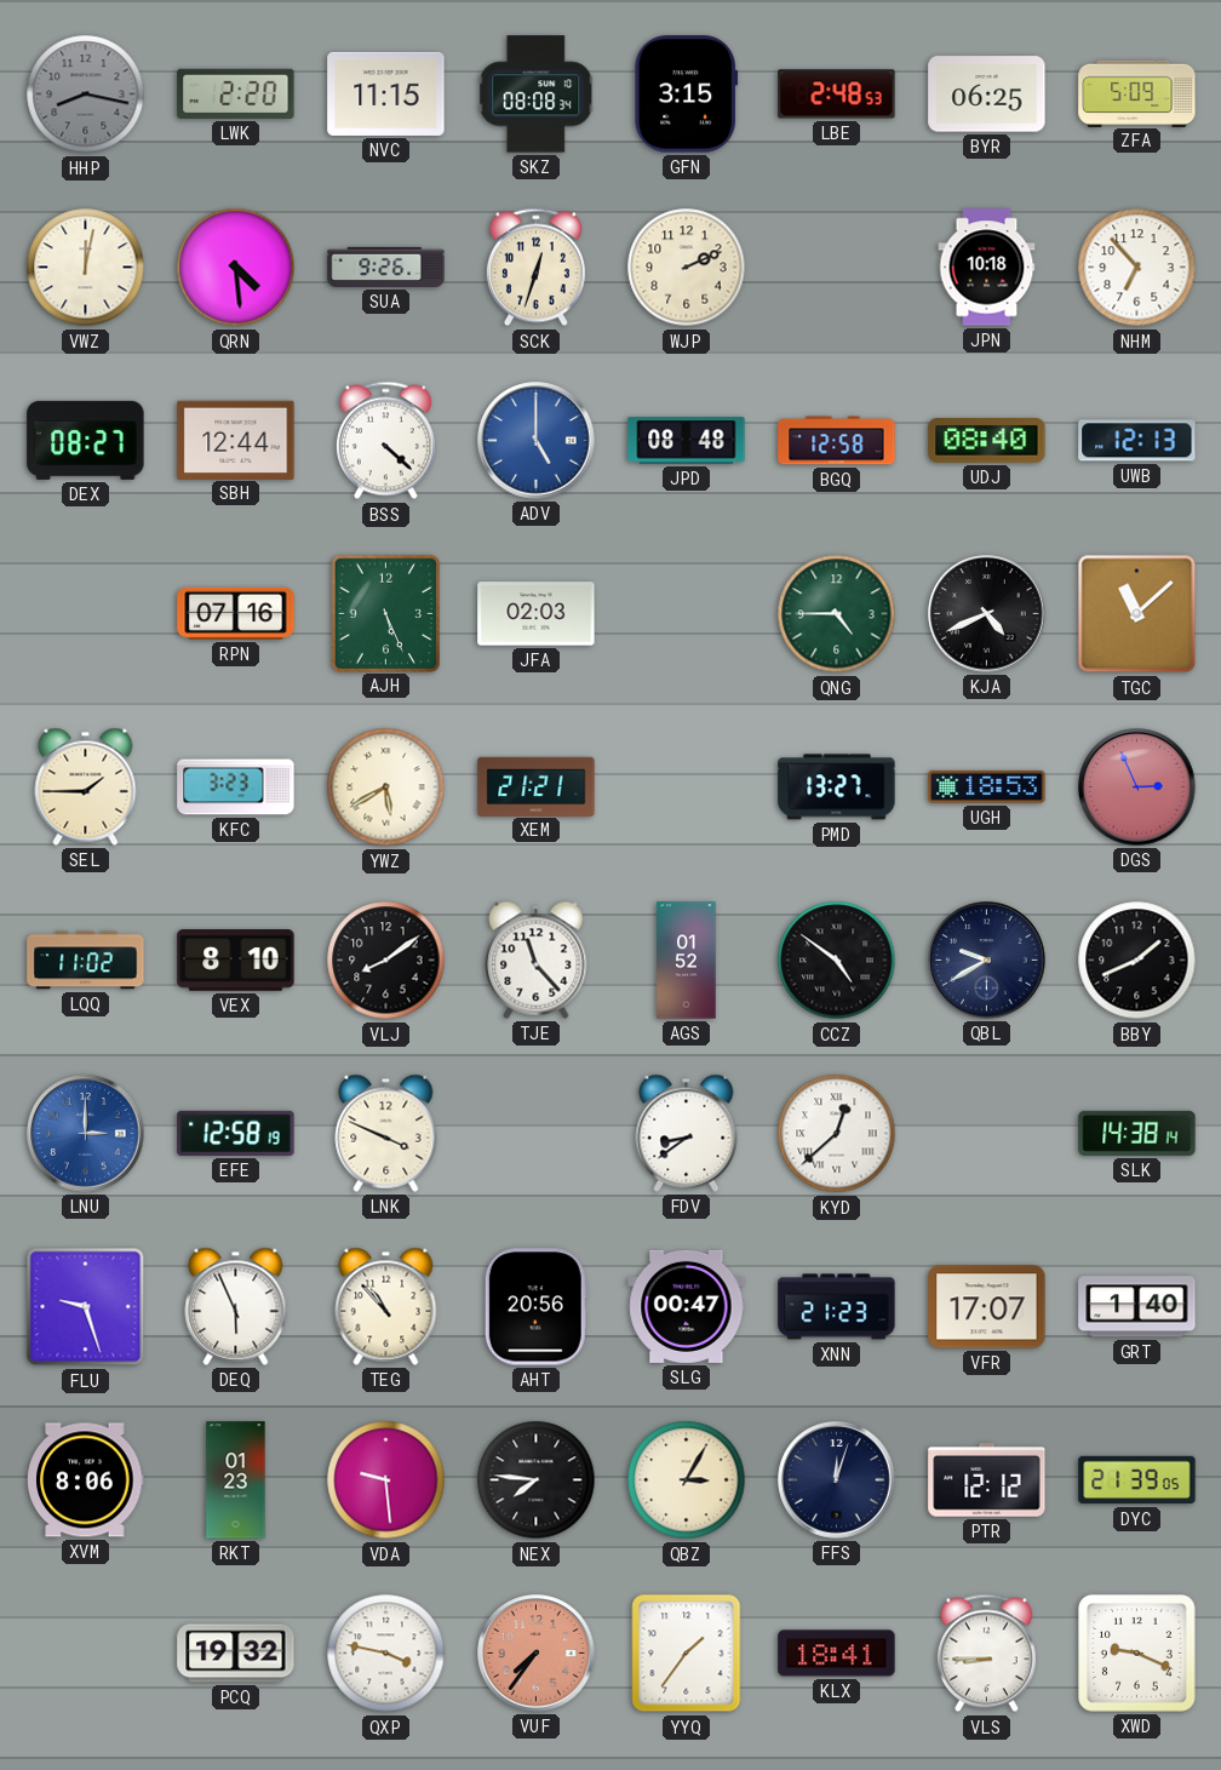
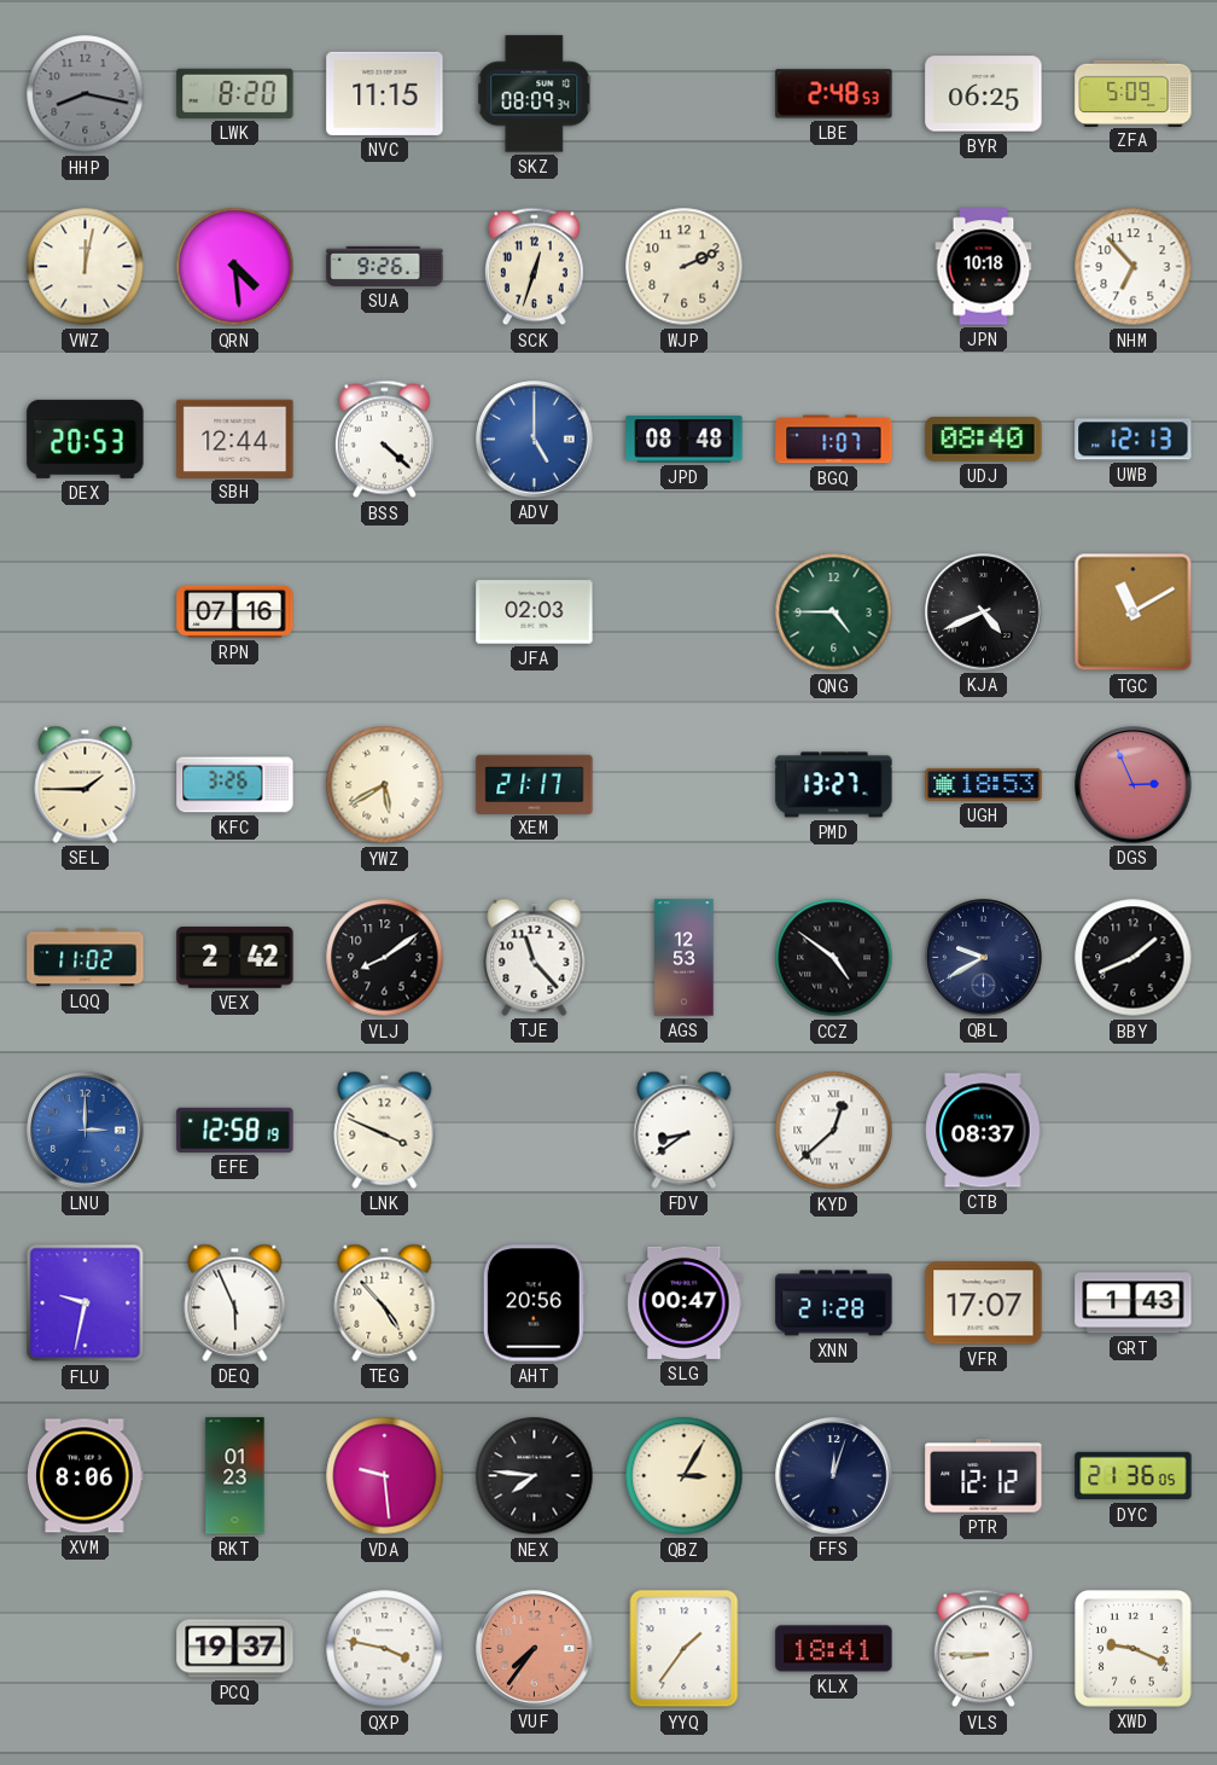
LWK: 2:20 -> 8:20 (235, 93)
SKZ: 08:08 -> 08:09 (535, 94)
GFN: 3:15 -> none (687, 94)
DEX: 08:27 -> 20:53 (86, 439)
BGQ: 12:58 -> 1:07 (834, 440)
AJH: 5:26 -> none (385, 613)
TGC: 11:08 -> 11:10 (1134, 612)
KFC: 3:23 -> 3:26 (235, 785)
XEM: 21:21 -> 21:17 (535, 784)
VEX: 8:10 -> 2:42 (235, 958)
AGS: 01:52 -> 12:53 (685, 958)
CTB: none -> 08:37 (984, 1131)
SLK: 14:38 -> none (1137, 1133)
FLU: 9:27 -> 9:32 (86, 1304)
TEG: 10:53 -> 4:53 (385, 1302)
XNN: 21:23 -> 21:28 (834, 1304)
GRT: 1:40 -> 1:43 (1134, 1304)
DYC: 21:39 -> 21:36 (1134, 1476)
PCQ: 19:32 -> 19:37 (235, 1649)
